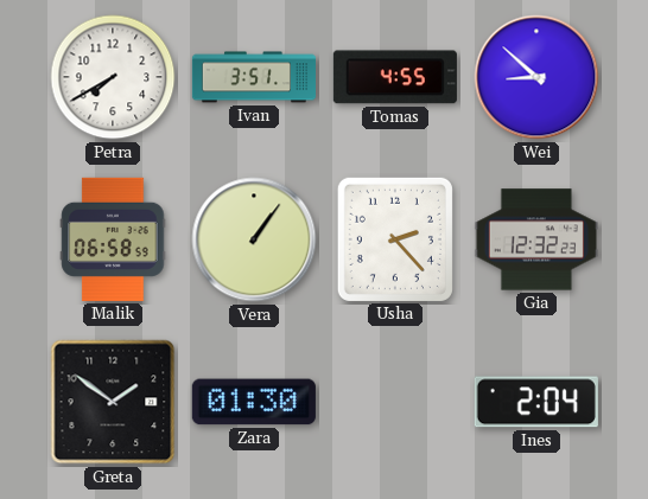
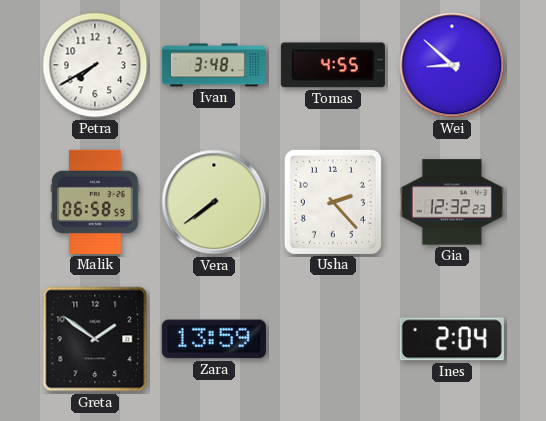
Ivan: 3:51 -> 3:48 (213, 65)
Vera: 1:06 -> 7:39 (214, 202)
Zara: 01:30 -> 13:59 (214, 339)
